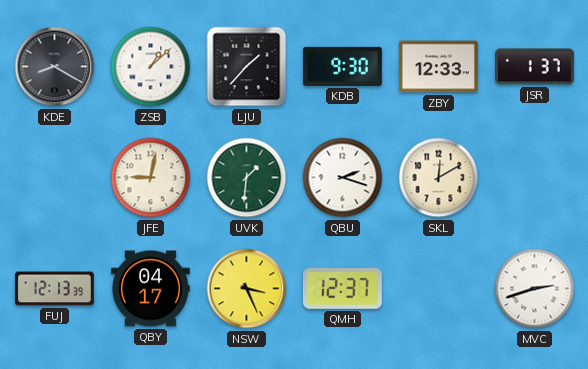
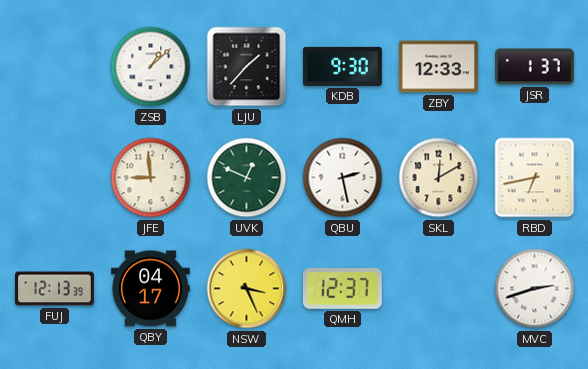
KDE: 8:20 -> none (55, 67)
JFE: 9:02 -> 8:59 (151, 178)
UVK: 1:31 -> 12:49 (247, 178)
QBU: 2:18 -> 2:28 (343, 178)
RBD: none -> 6:43 (535, 178)
